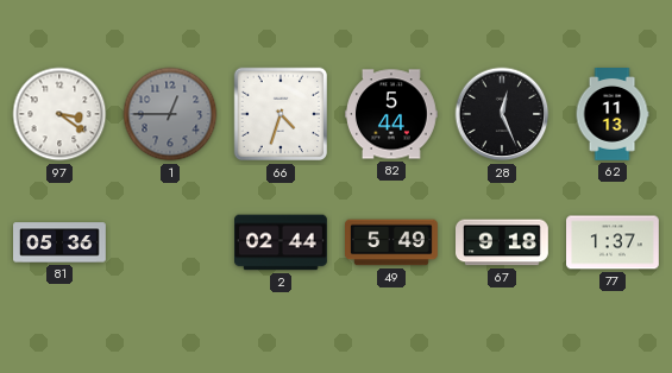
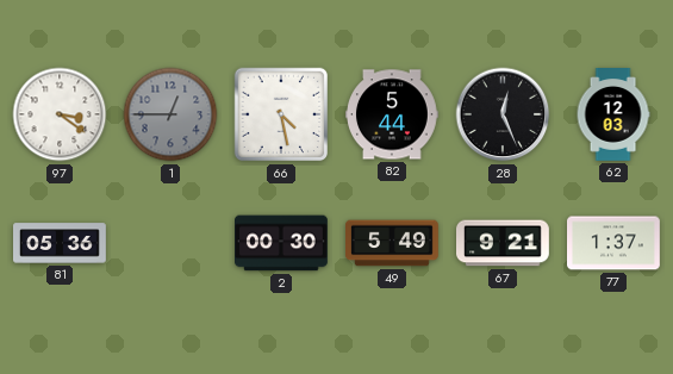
66: 4:33 -> 4:28 (281, 114)
62: 11:13 -> 12:03 (613, 116)
2: 02:44 -> 00:30 (282, 243)
67: 9:18 -> 9:21 (504, 243)
